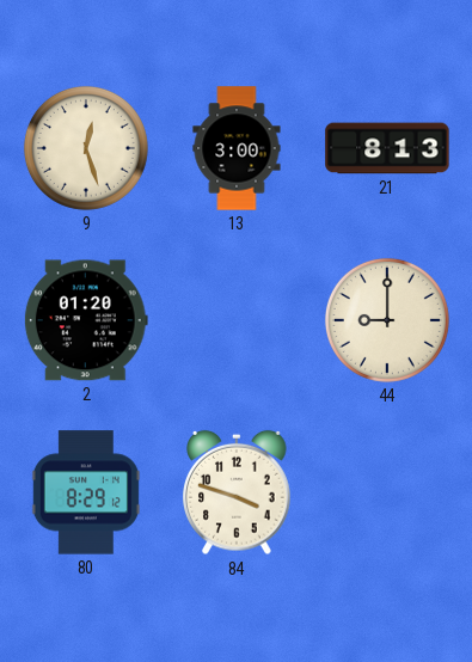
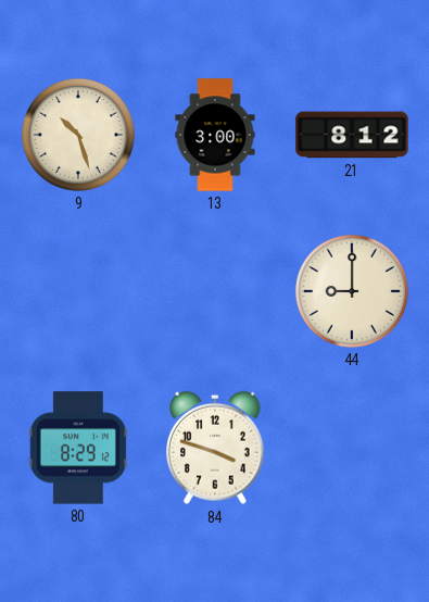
9: 12:27 -> 10:27 (78, 135)
21: 8:13 -> 8:12 (352, 135)
2: 01:20 -> none (86, 320)
